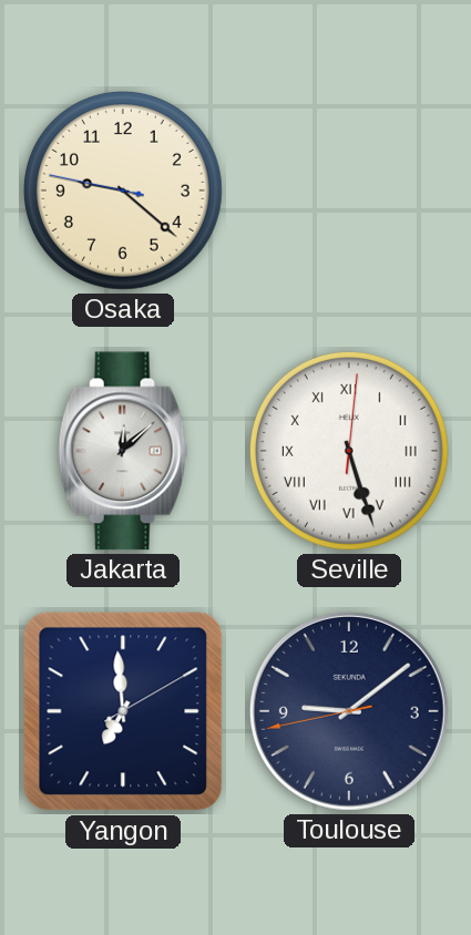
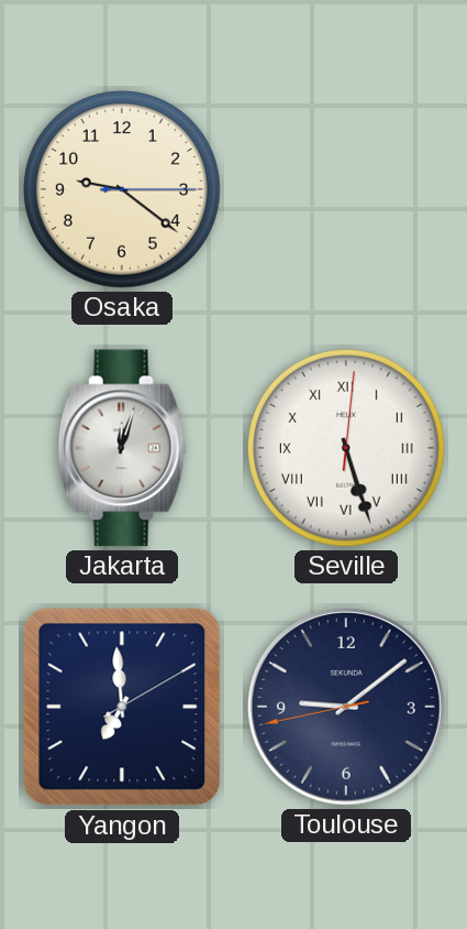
Osaka: 9:21:47 -> 9:21:15 (122, 189)
Jakarta: 12:08 -> 12:03 (122, 448)
